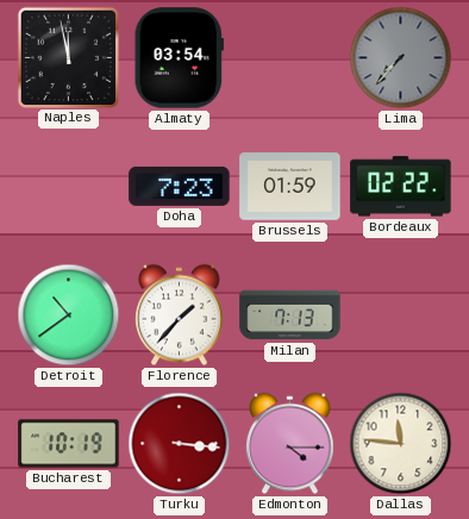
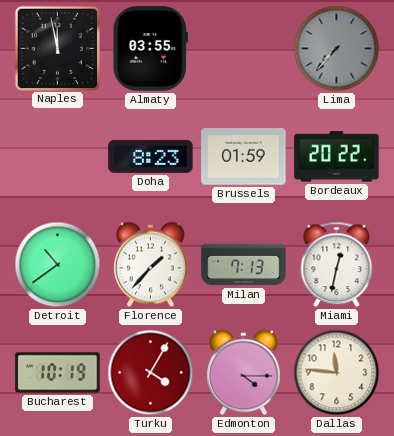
Almaty: 03:54 -> 03:55 (150, 49)
Doha: 7:23 -> 8:23 (151, 156)
Bordeaux: 02:22 -> 20:22 (337, 157)
Miami: none -> 12:32 (337, 265)
Turku: 3:16 -> 4:05 (151, 373)
